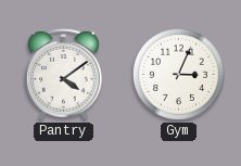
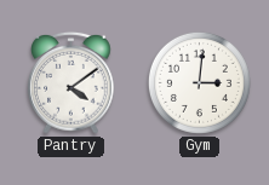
Gym: 3:04 -> 3:01 (199, 82)
